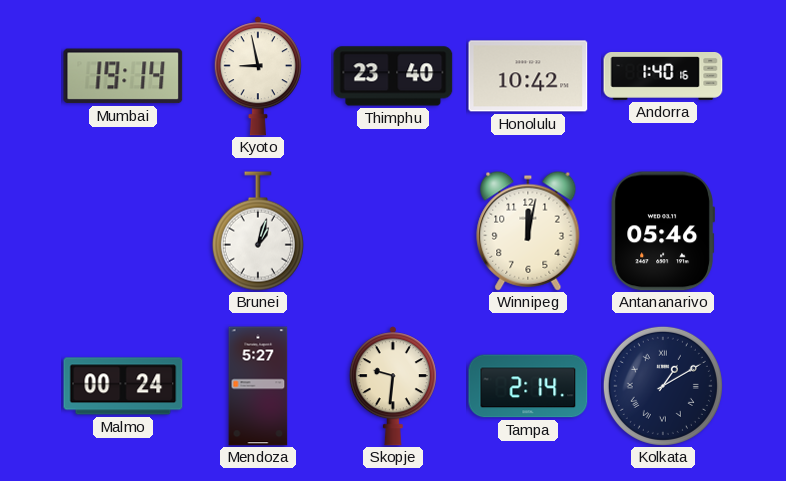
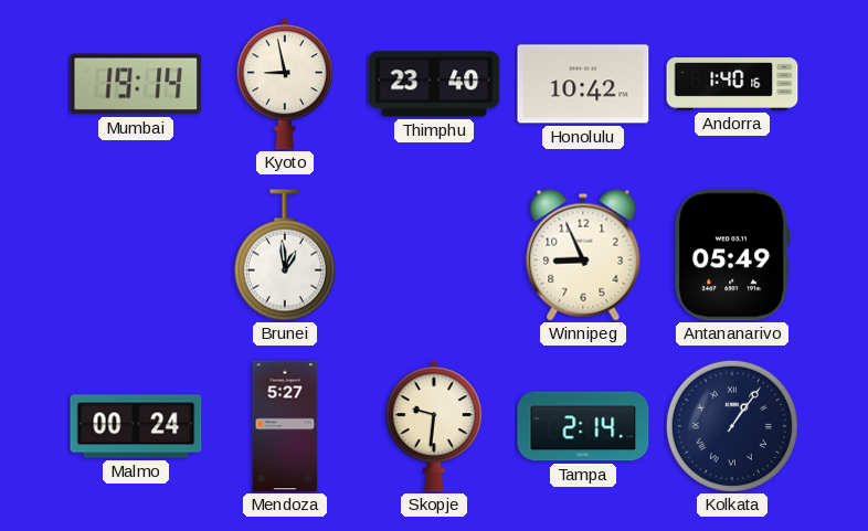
Brunei: 1:03 -> 12:59 (285, 255)
Winnipeg: 12:02 -> 8:56 (583, 255)
Antananarivo: 05:46 -> 05:49 (731, 255)
Kolkata: 1:10 -> 1:06 (732, 426)
